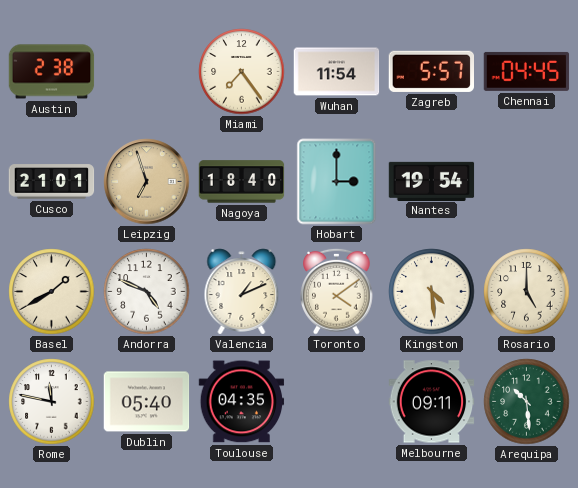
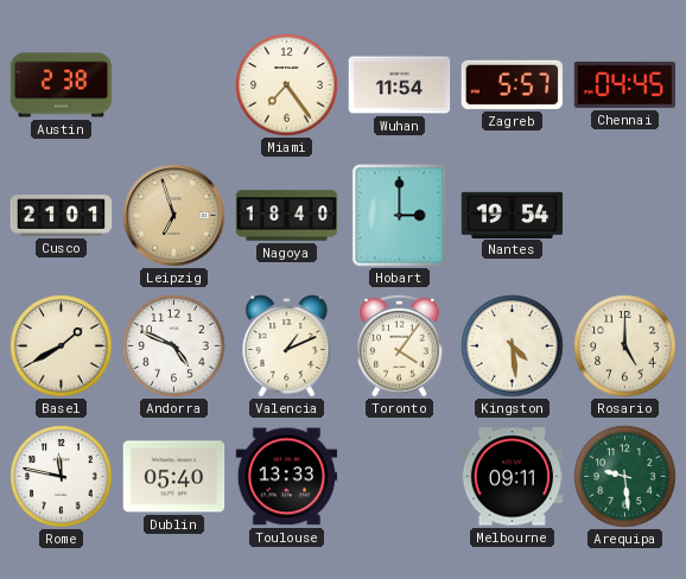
Toronto: 4:09 -> 4:06 (400, 345)
Toulouse: 04:35 -> 13:33 (287, 477)
Arequipa: 10:29 -> 9:29 (625, 477)
